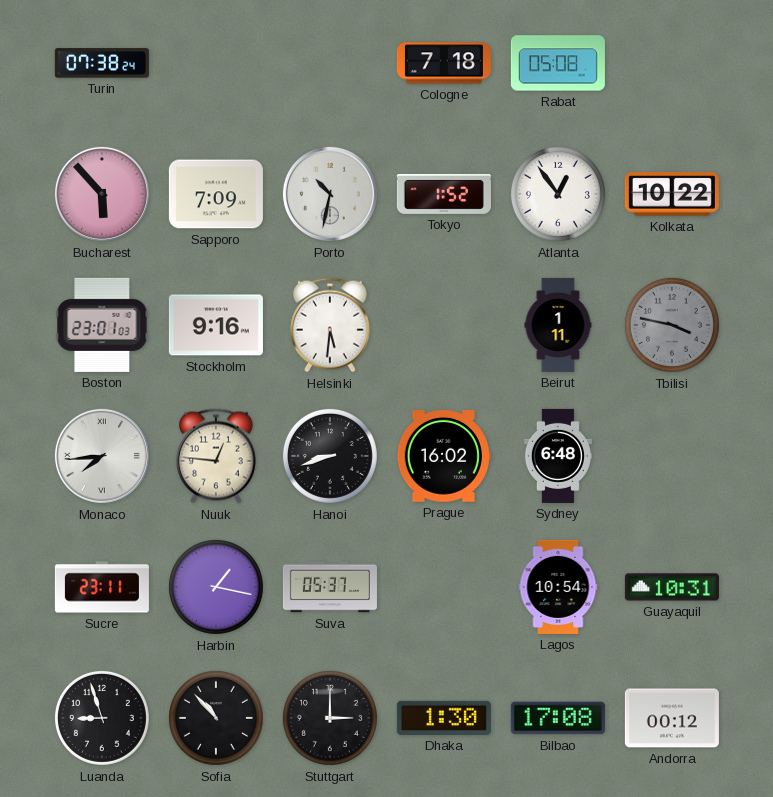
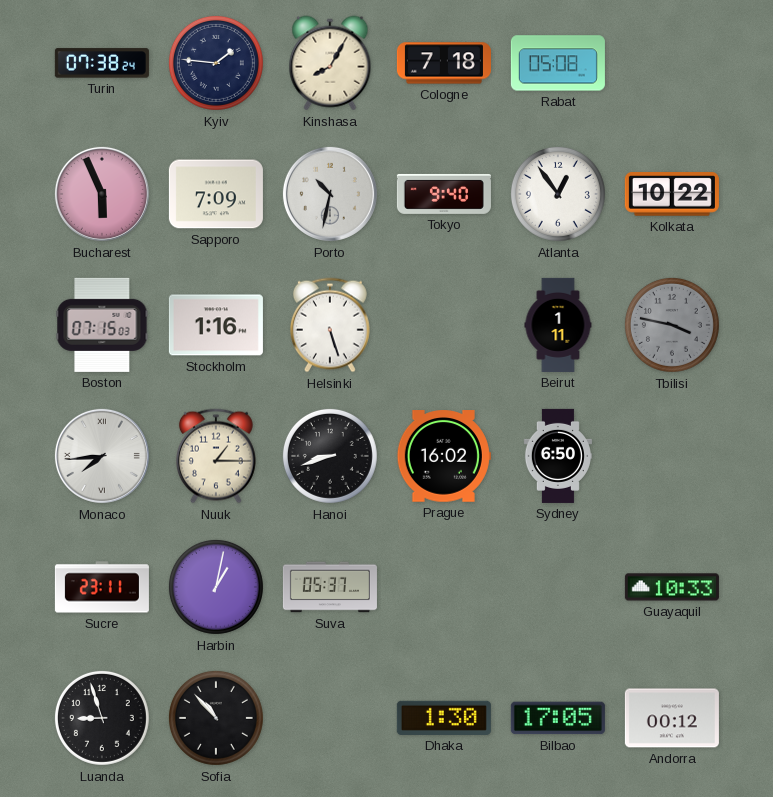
Kyiv: none -> 1:46 (216, 63)
Kinshasa: none -> 8:05 (330, 63)
Bucharest: 5:53 -> 5:56 (102, 194)
Tokyo: 1:52 -> 9:40 (444, 194)
Boston: 23:01 -> 07:15 (102, 325)
Stockholm: 9:16 -> 1:16 (216, 325)
Helsinki: 5:31 -> 5:27 (330, 325)
Nuuk: 12:46 -> 1:15 (216, 456)
Sydney: 6:48 -> 6:50 (558, 456)
Harbin: 1:17 -> 1:02 (216, 587)
Lagos: 10:54 -> none (558, 587)
Guayaquil: 10:31 -> 10:33 (672, 587)
Stuttgart: 3:00 -> none (330, 718)
Bilbao: 17:08 -> 17:05 (558, 718)
